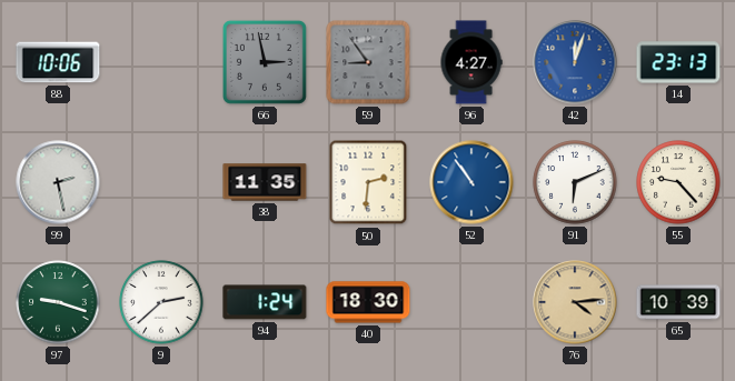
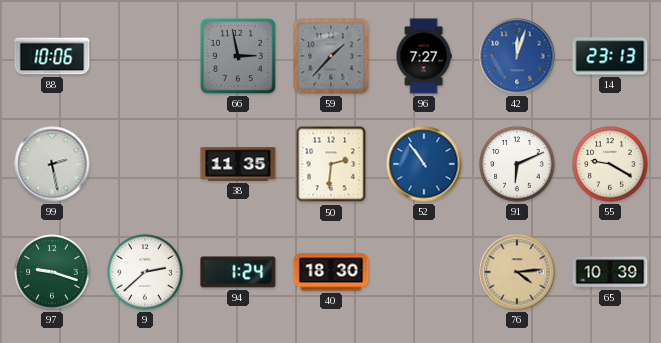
59: 8:54 -> 1:37 (331, 56)
96: 4:27 -> 7:27 (424, 56)
55: 9:23 -> 9:20 (610, 164)
